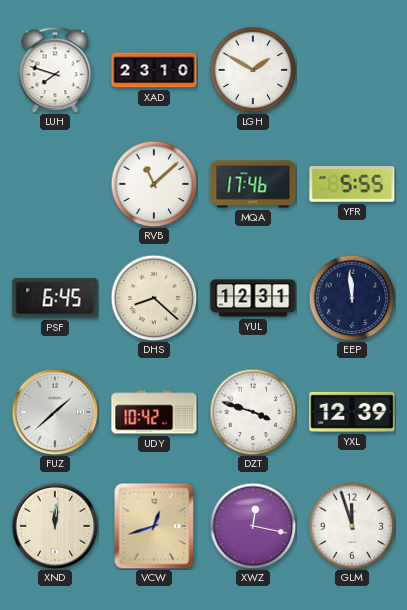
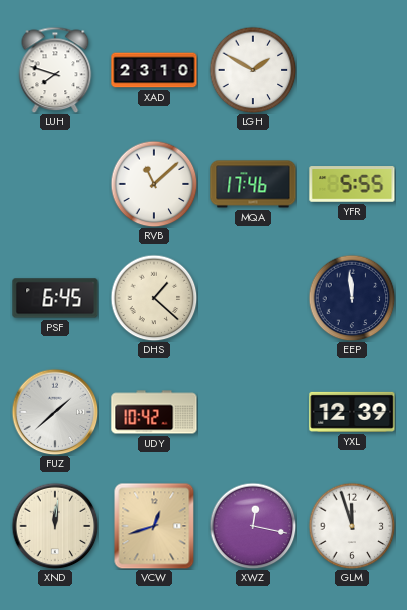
DHS: 8:22 -> 1:22 (154, 298)
YUL: 12:31 -> none (253, 298)
DZT: 3:48 -> none (253, 412)
